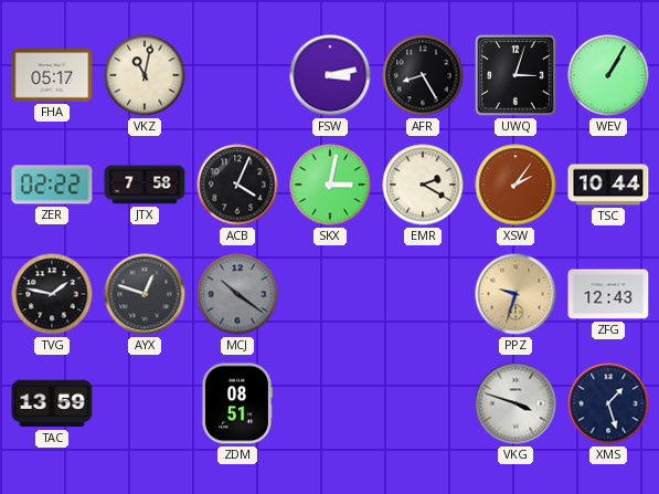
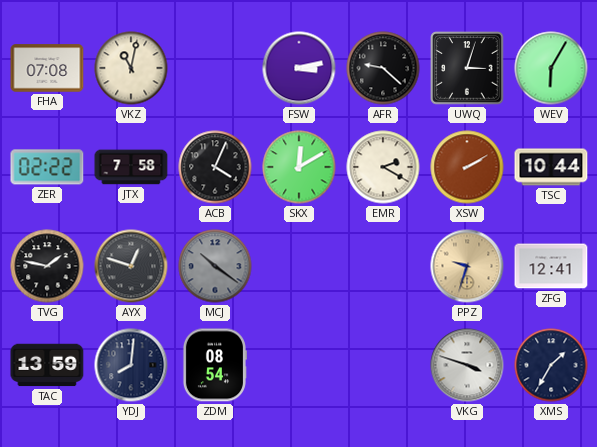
FHA: 05:17 -> 07:08 (47, 68)
AFR: 8:25 -> 9:22 (383, 68)
WEV: 1:05 -> 6:05 (551, 68)
SKX: 3:02 -> 12:10 (299, 167)
XSW: 2:06 -> 2:10 (467, 167)
ZFG: 12:43 -> 12:41 (551, 266)
YDJ: none -> 8:01 (131, 365)
ZDM: 08:51 -> 08:54 (214, 365)
XMS: 1:27 -> 1:35 (551, 365)
